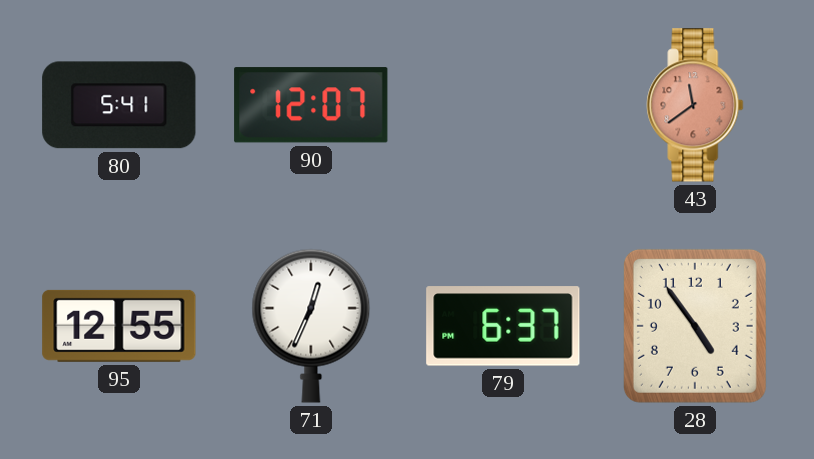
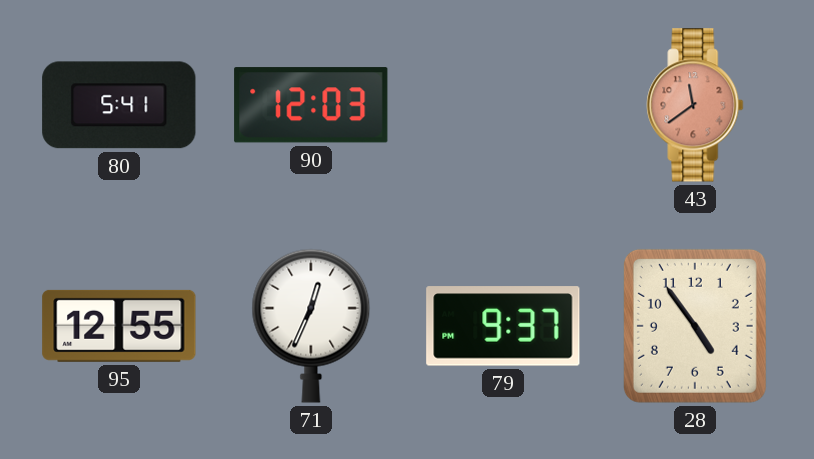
90: 12:07 -> 12:03 (311, 105)
79: 6:37 -> 9:37 (503, 326)
